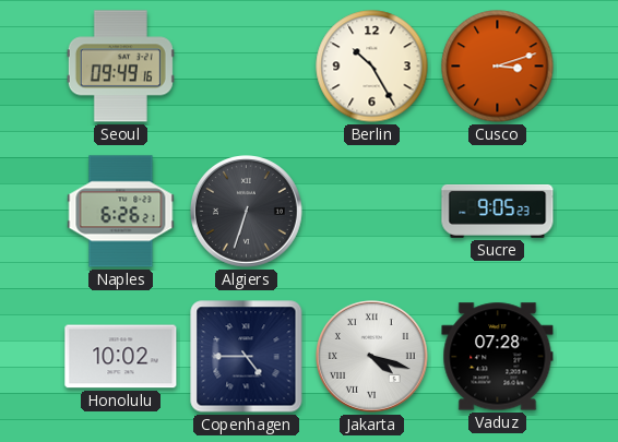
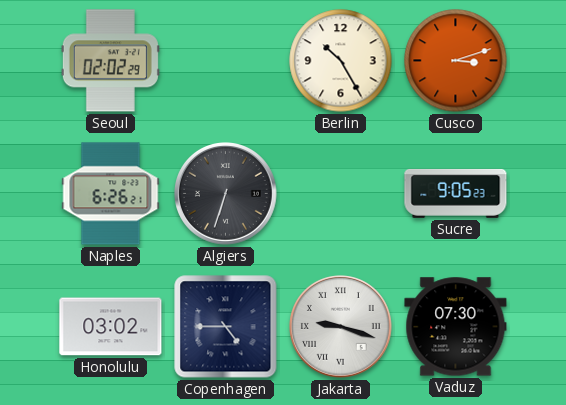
Seoul: 09:49 -> 02:02 (110, 61)
Honolulu: 10:02 -> 03:02 (111, 327)
Jakarta: 4:18 -> 9:18 (341, 327)
Vaduz: 07:28 -> 07:30 (456, 327)
